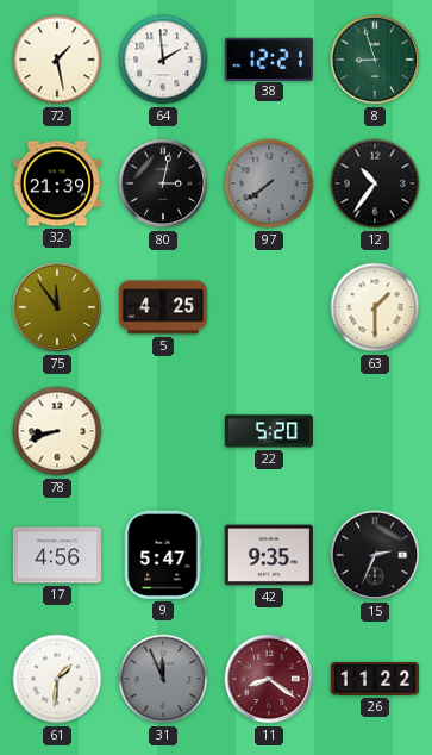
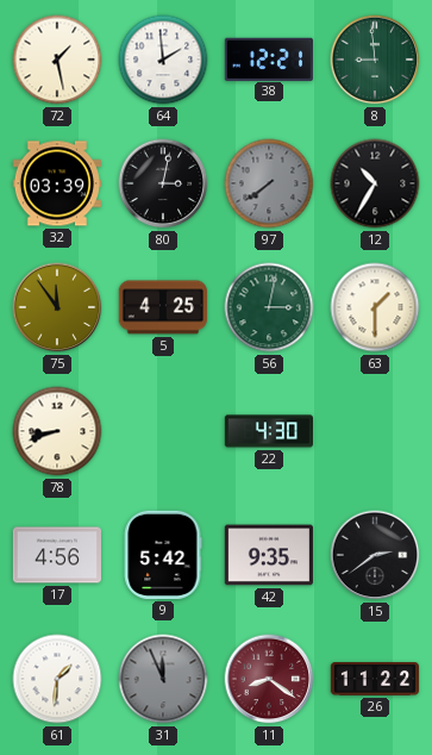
8: 8:57 -> 8:59 (375, 60)
32: 21:39 -> 03:39 (57, 183)
12: 10:36 -> 10:35 (375, 183)
56: none -> 3:02 (269, 307)
22: 5:20 -> 4:30 (268, 431)
9: 5:47 -> 5:42 (163, 555)
15: 2:34 -> 2:39 (375, 555)
